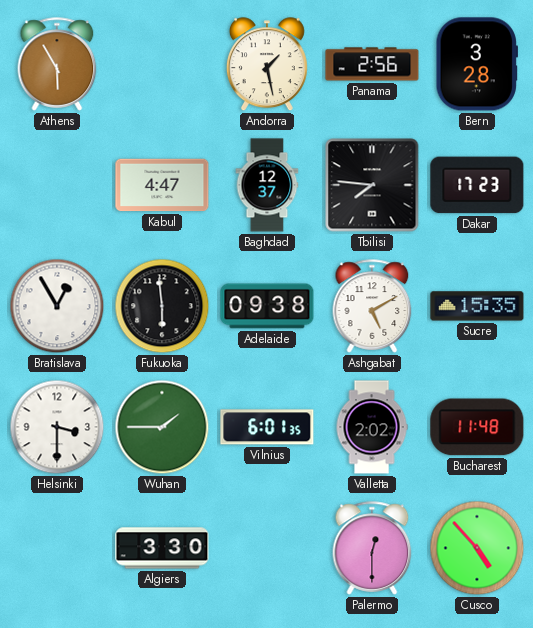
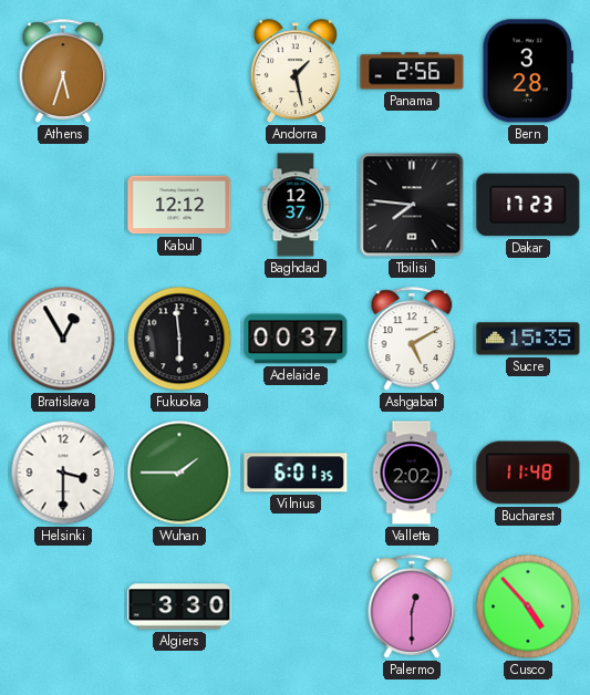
Athens: 5:55 -> 5:33 (63, 71)
Kabul: 4:47 -> 12:12 (179, 205)
Adelaide: 09:38 -> 00:37 (296, 339)
